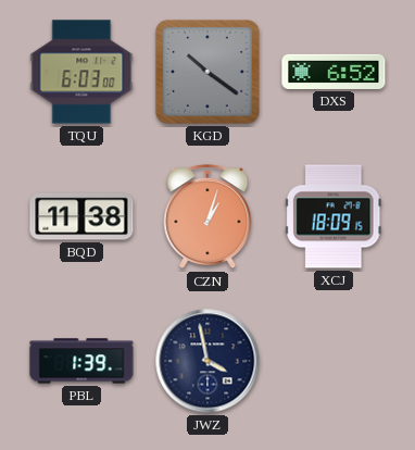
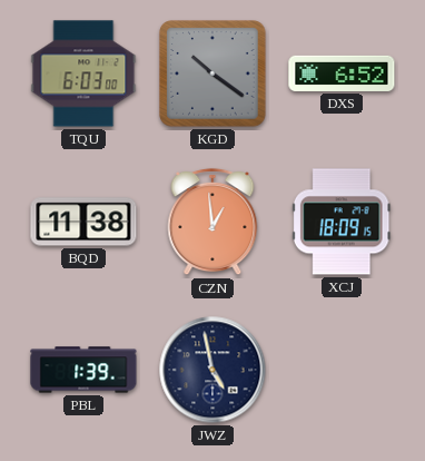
CZN: 1:03 -> 12:59 (212, 222)
JWZ: 3:58 -> 4:58 (212, 370)
